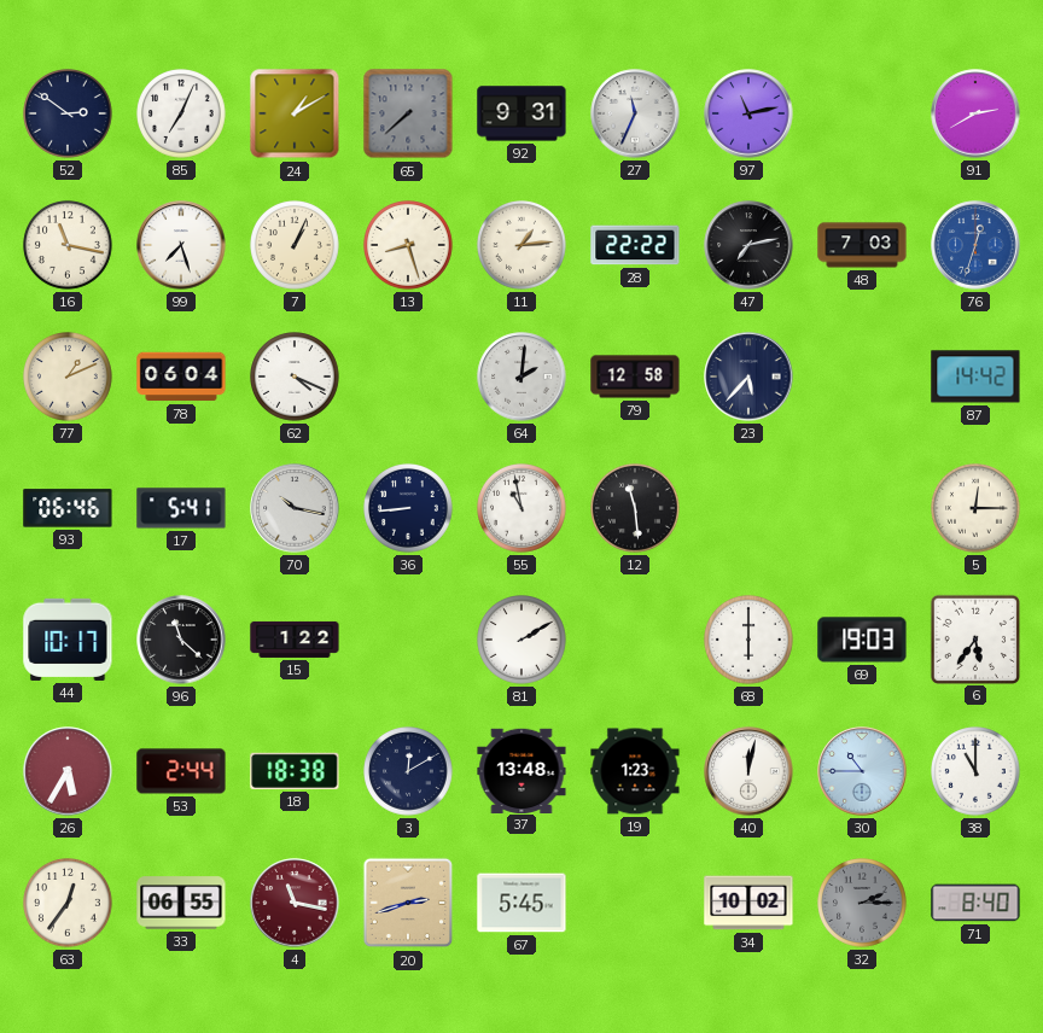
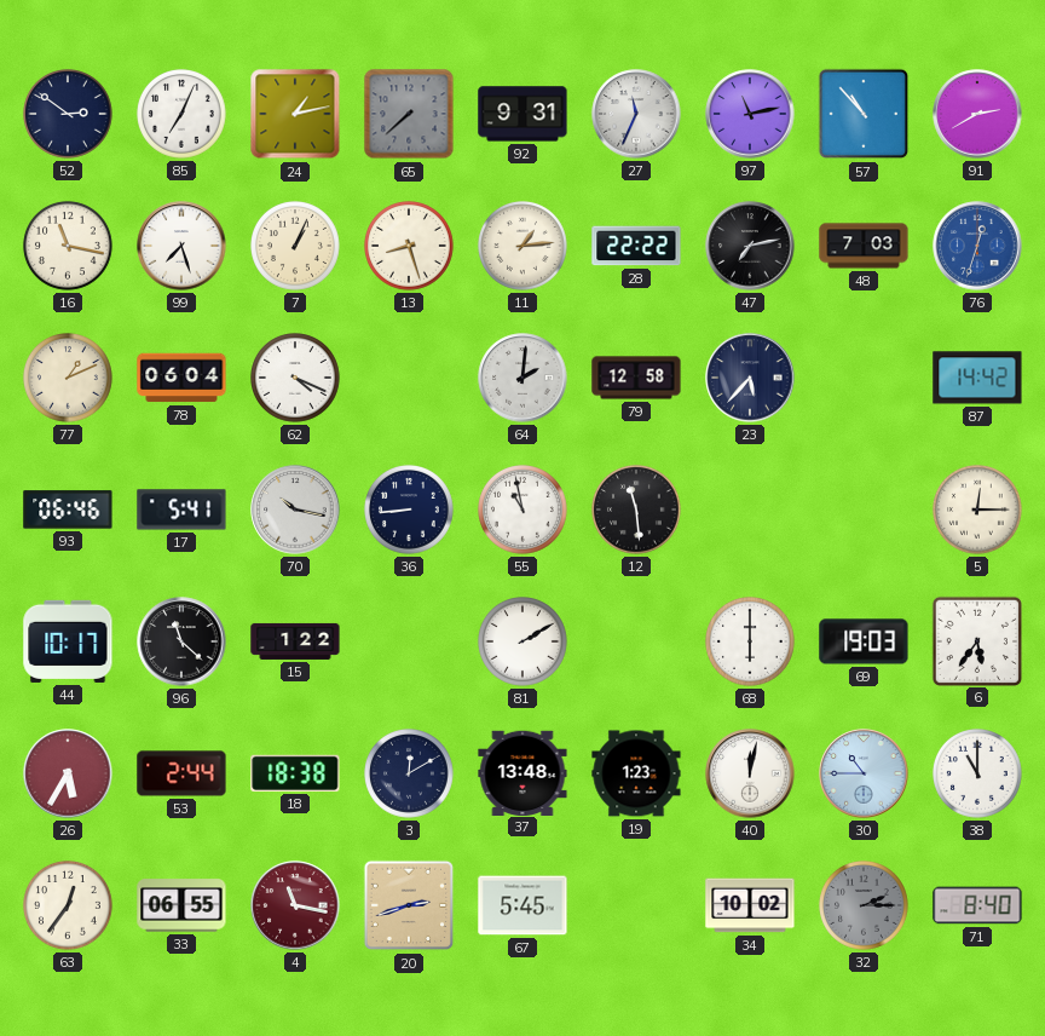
24: 1:10 -> 1:13 (295, 114)
57: none -> 10:53 (864, 114)
